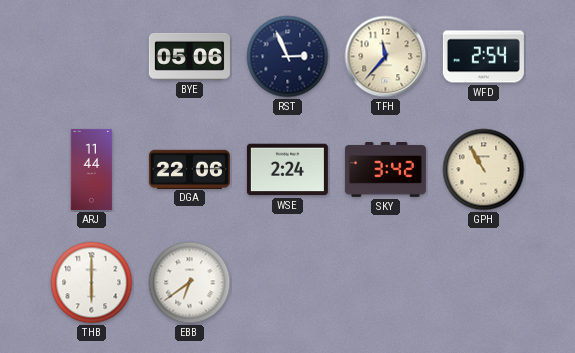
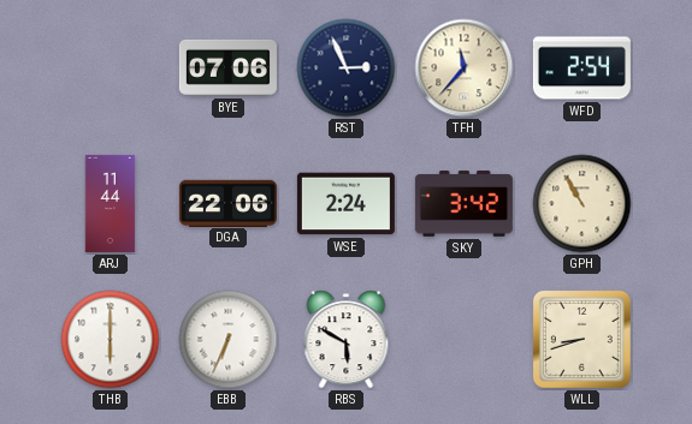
BYE: 05:06 -> 07:06 (227, 67)
EBB: 6:39 -> 6:34 (229, 340)
RBS: none -> 5:50 (347, 340)
WLL: none -> 8:42 (581, 339)
